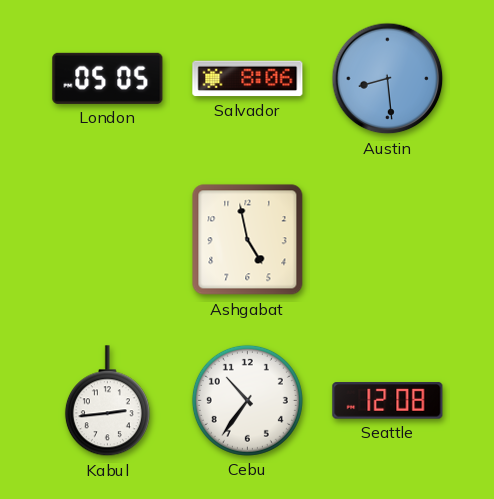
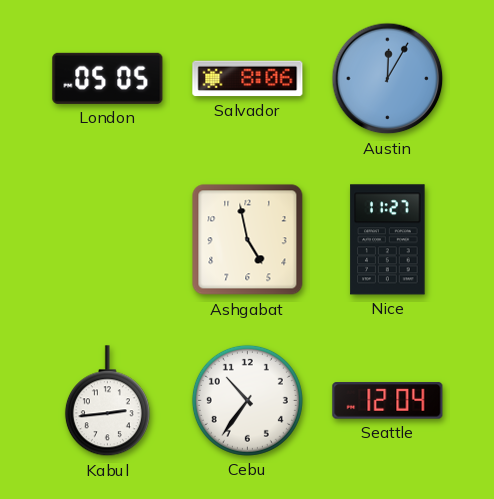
Austin: 8:29 -> 12:05 (388, 79)
Nice: none -> 11:27 (388, 240)
Seattle: 12:08 -> 12:04 (388, 401)
